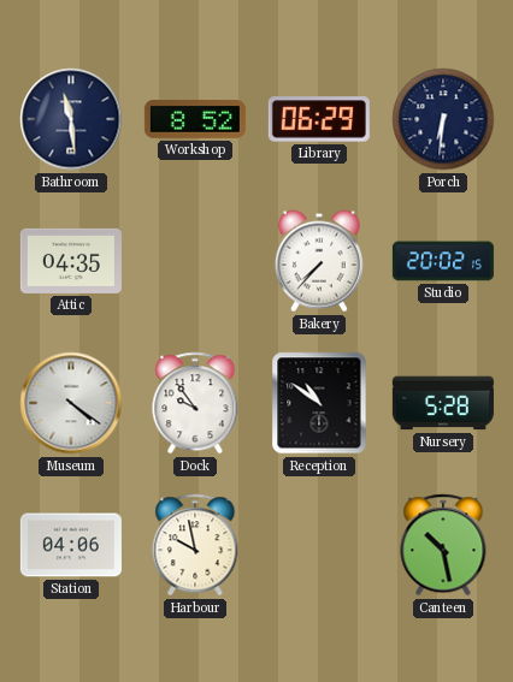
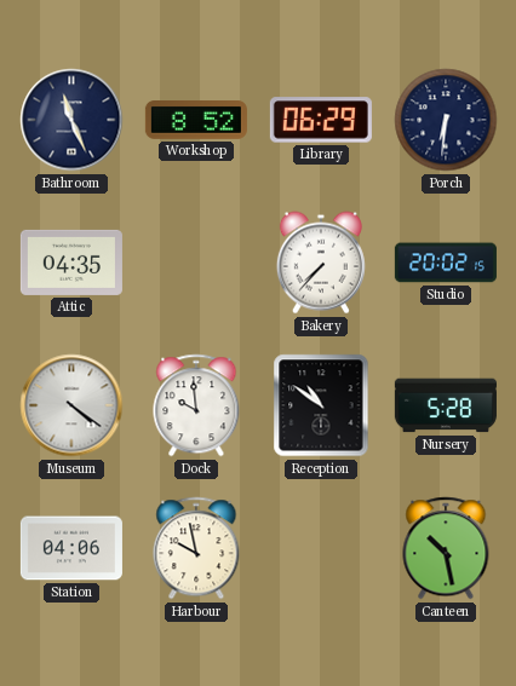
Bathroom: 11:29 -> 11:26 (71, 120)
Dock: 9:54 -> 9:59 (196, 405)
